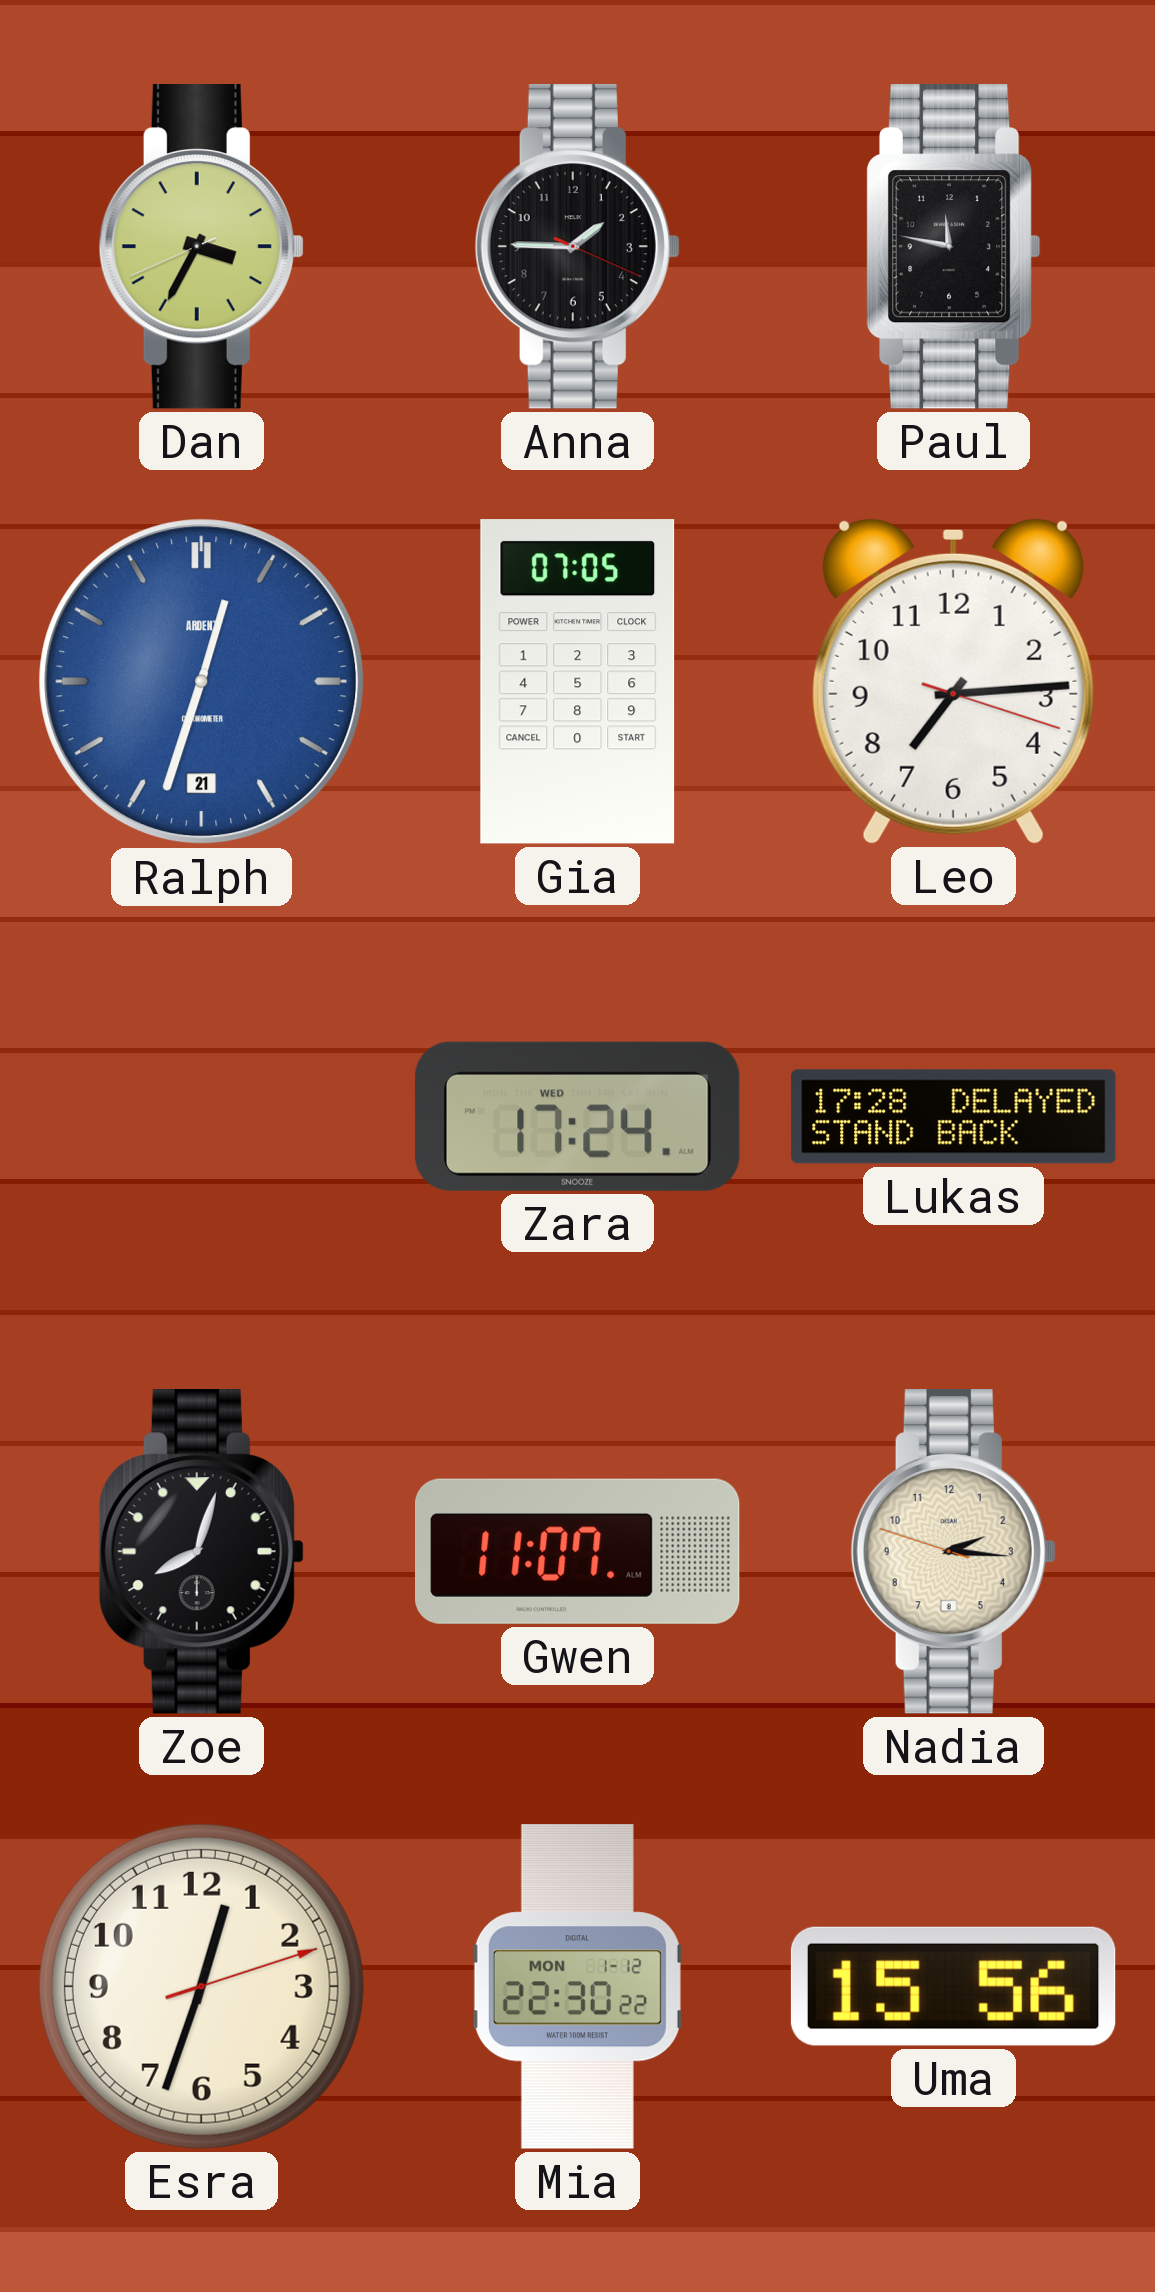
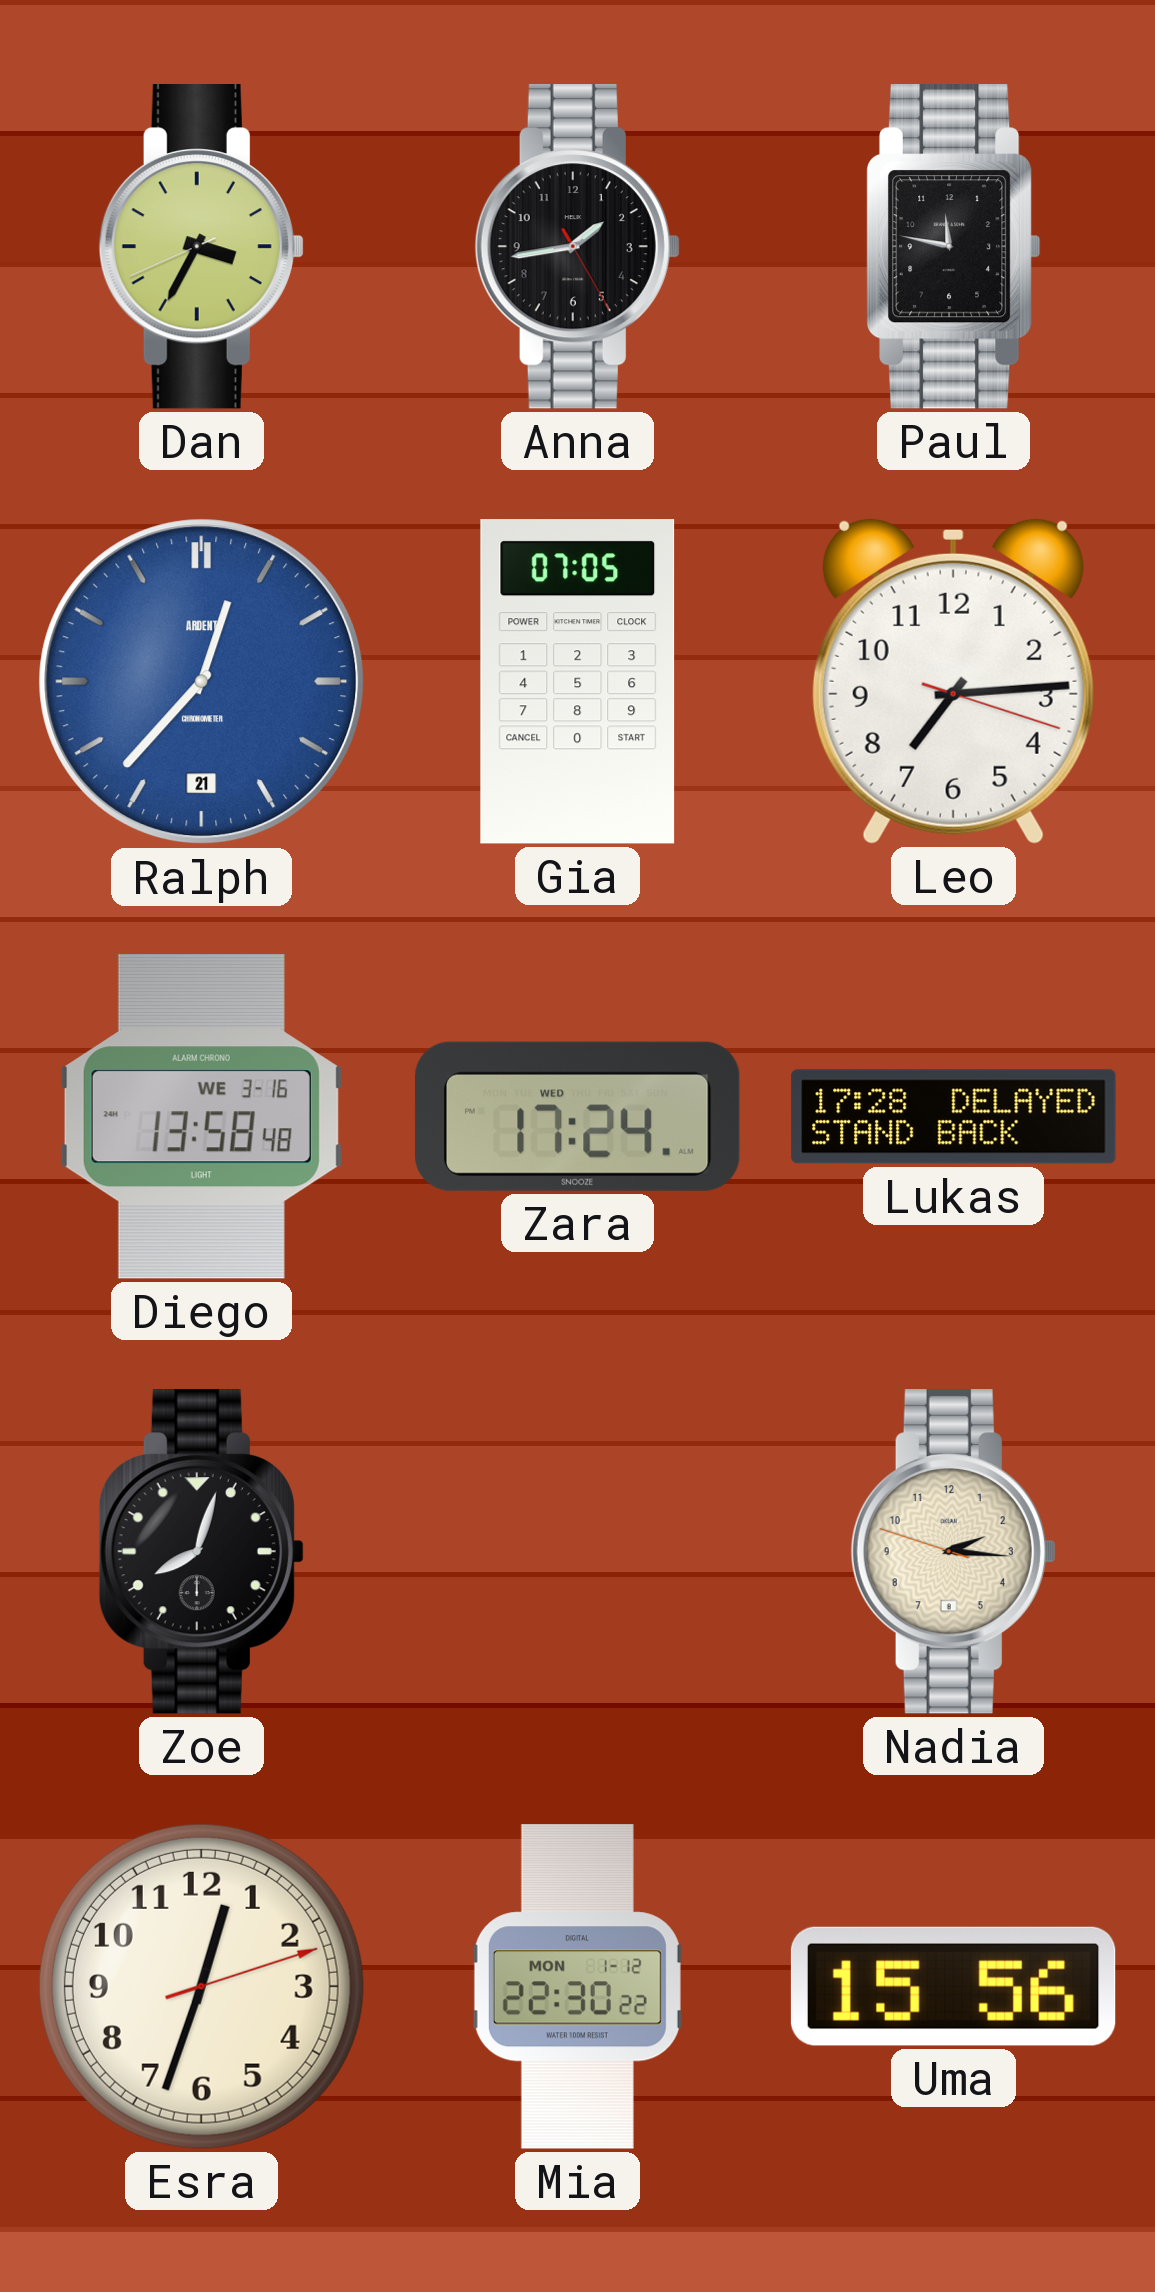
Anna: 1:45 -> 1:43 (577, 247)
Ralph: 12:33 -> 12:37 (202, 682)
Diego: none -> 13:58 (201, 1117)
Gwen: 11:07 -> none (577, 1551)
